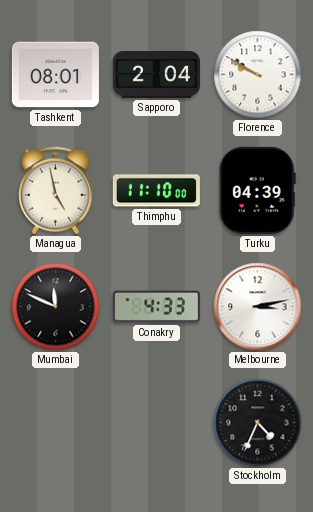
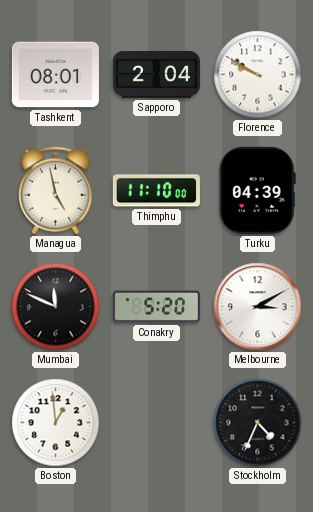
Conakry: 4:33 -> 5:20 (156, 307)
Melbourne: 3:13 -> 3:10 (258, 307)
Boston: none -> 12:59 (56, 423)
